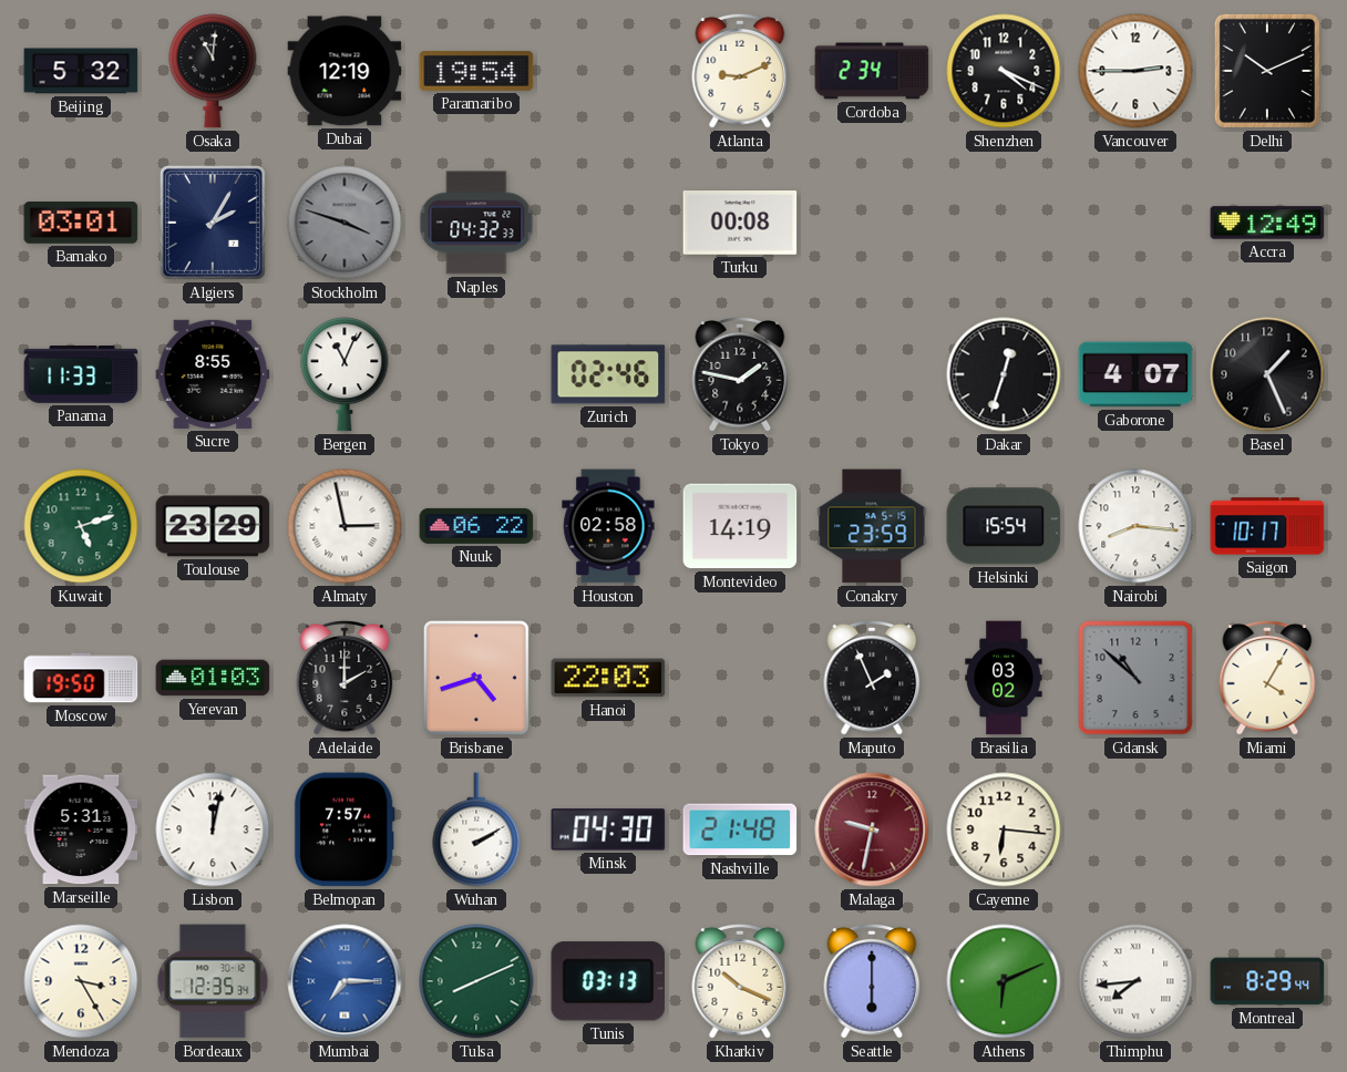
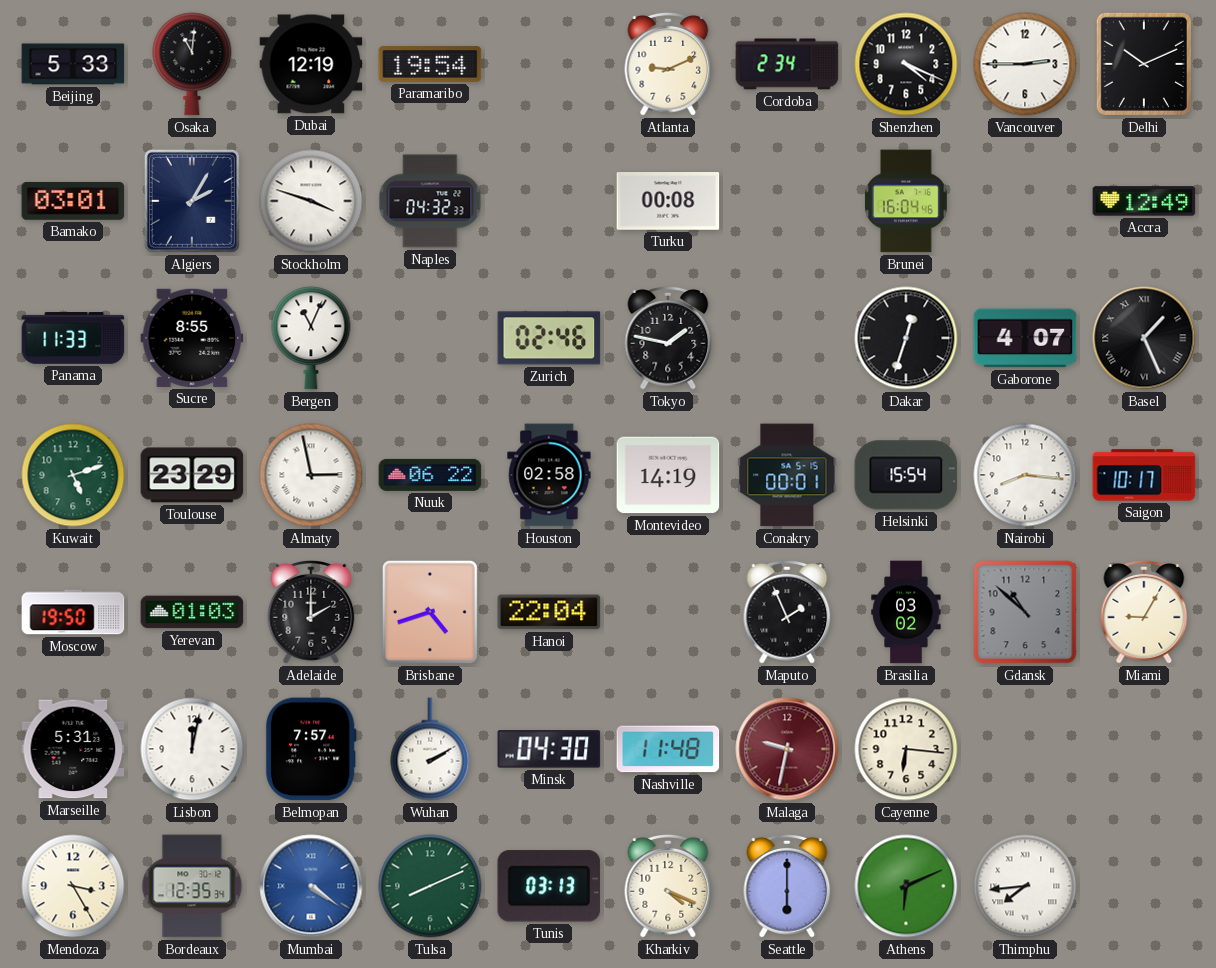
Beijing: 5:32 -> 5:33 (73, 64)
Stockholm dial: grey -> white (311, 201)
Brunei: none -> 16:04 (907, 201)
Basel numerals: Arabic -> Roman (1144, 338)
Conakry: 23:59 -> 00:01 (787, 475)
Hanoi: 22:03 -> 22:04 (549, 612)
Miami: 4:05 -> 9:05 (1144, 612)
Nashville: 21:48 -> 11:48 (668, 749)
Mumbai: 7:15 -> 4:21 (311, 886)
Kharkiv: 10:19 -> 4:19 (668, 886)
Montreal: 8:29 -> none (1267, 981)
